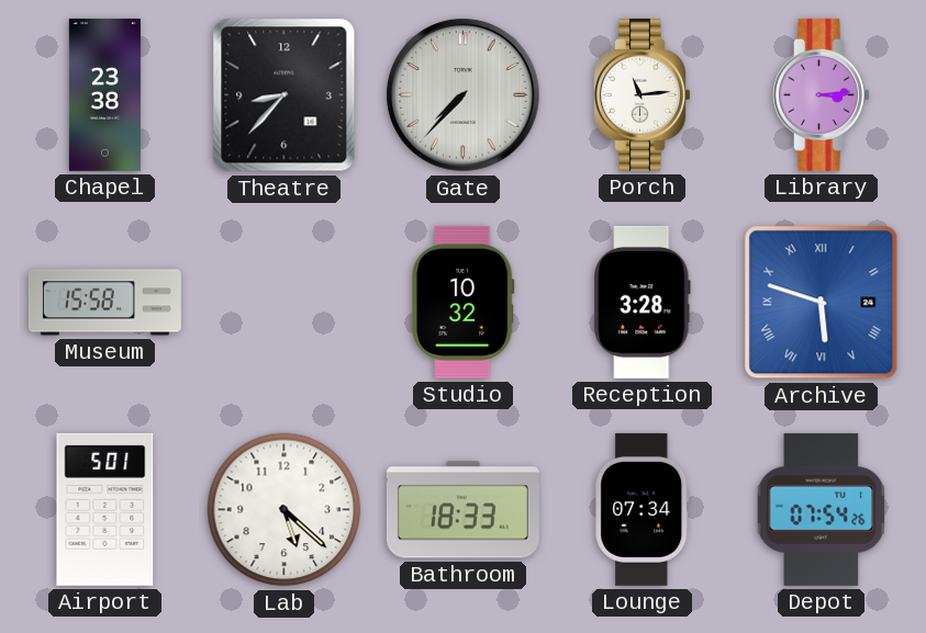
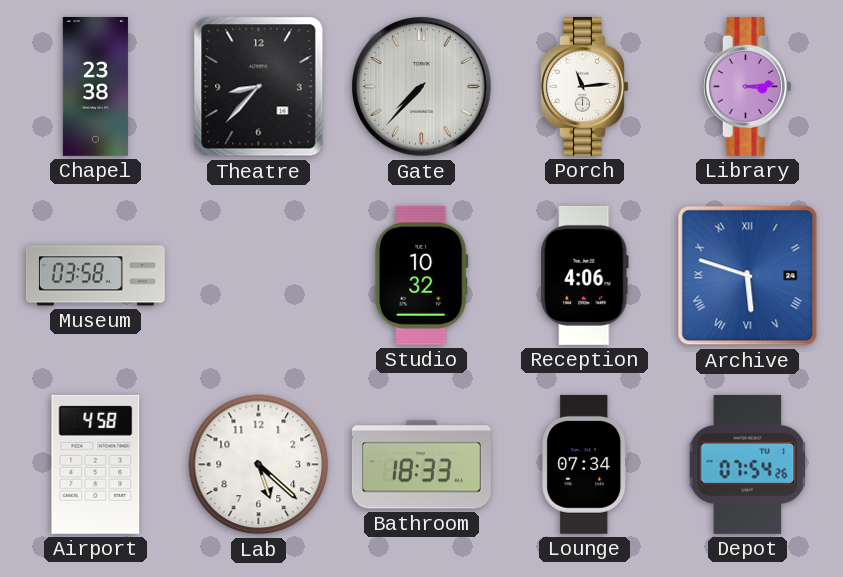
Museum: 15:58 -> 03:58 (95, 276)
Reception: 3:28 -> 4:06 (585, 275)
Airport: 5:01 -> 4:58 (96, 464)
